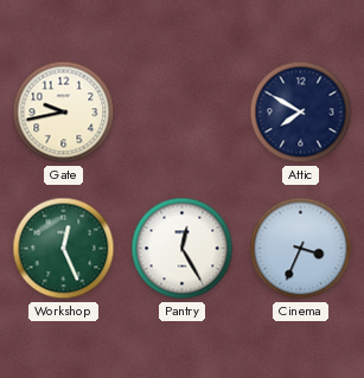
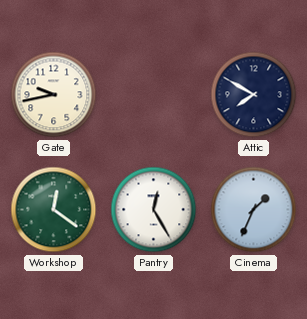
Workshop: 12:26 -> 12:21 (54, 210)
Cinema: 3:34 -> 1:34 (254, 210)
